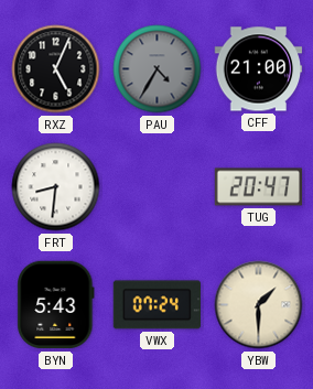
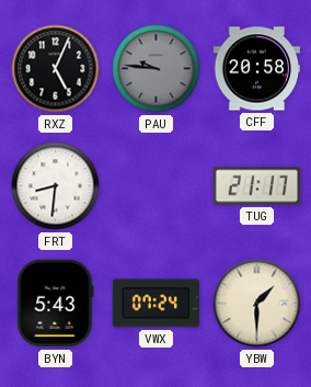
PAU: 4:35 -> 9:46 (157, 69)
CFF: 21:00 -> 20:58 (257, 69)
TUG: 20:47 -> 21:17 (257, 186)
